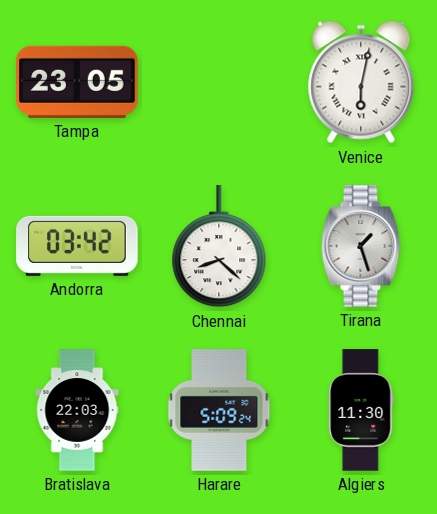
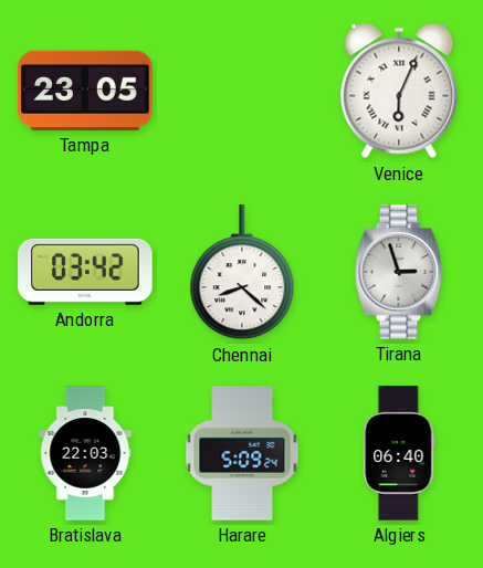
Venice: 6:02 -> 6:04 (399, 91)
Tirana: 1:27 -> 2:57 (399, 272)
Algiers: 11:30 -> 06:40 (399, 453)
